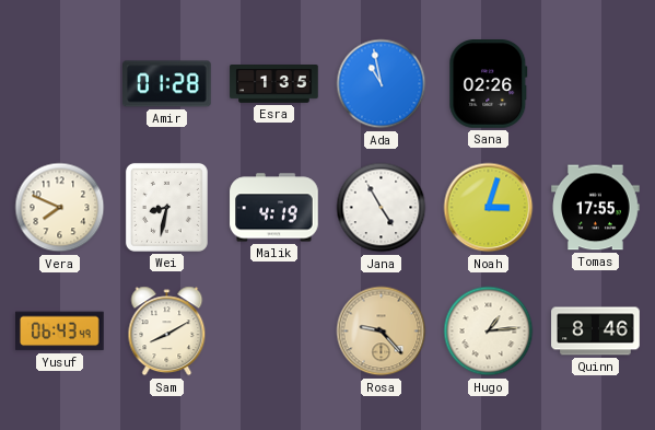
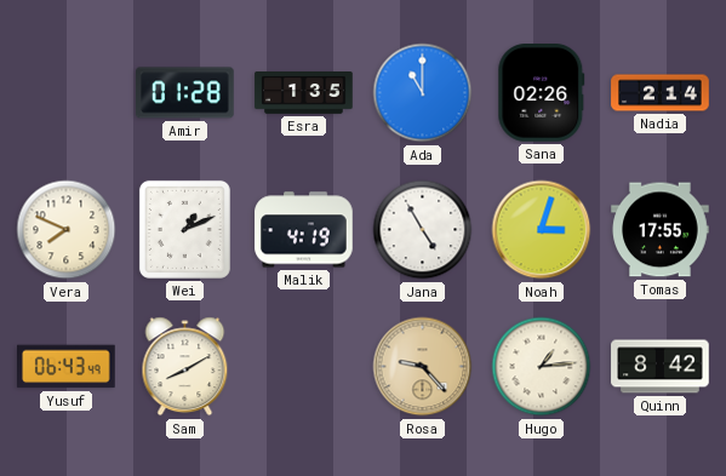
Ada: 10:58 -> 11:00 (423, 93)
Nadia: none -> 2:14 (661, 93)
Wei: 8:32 -> 1:11 (184, 229)
Quinn: 8:46 -> 8:42 (661, 367)
